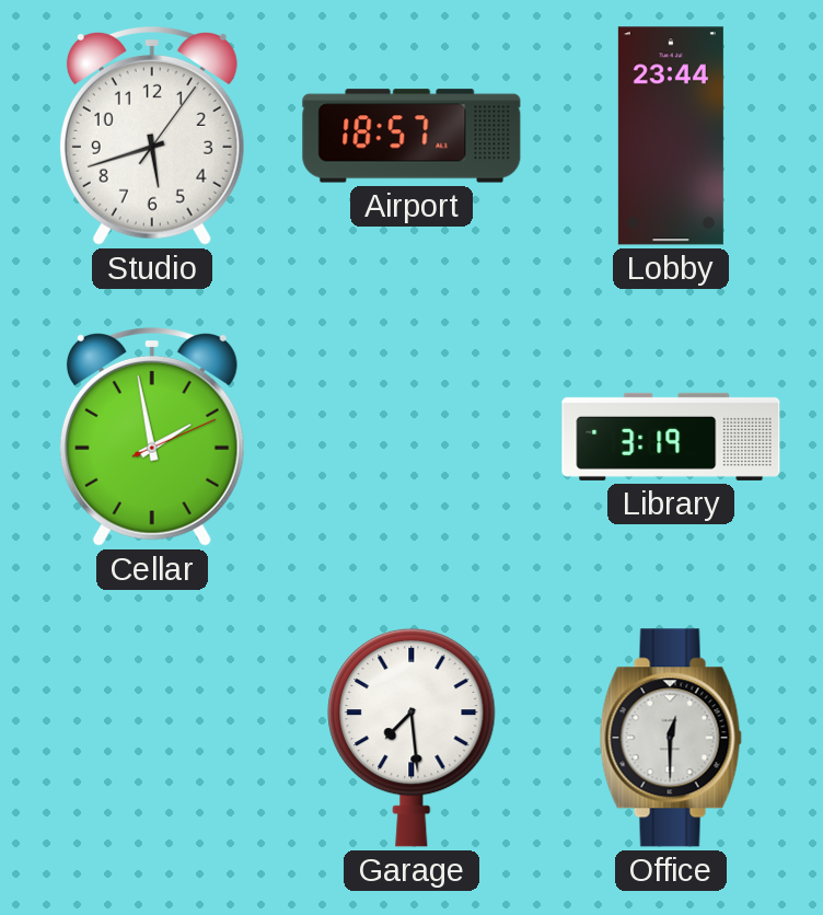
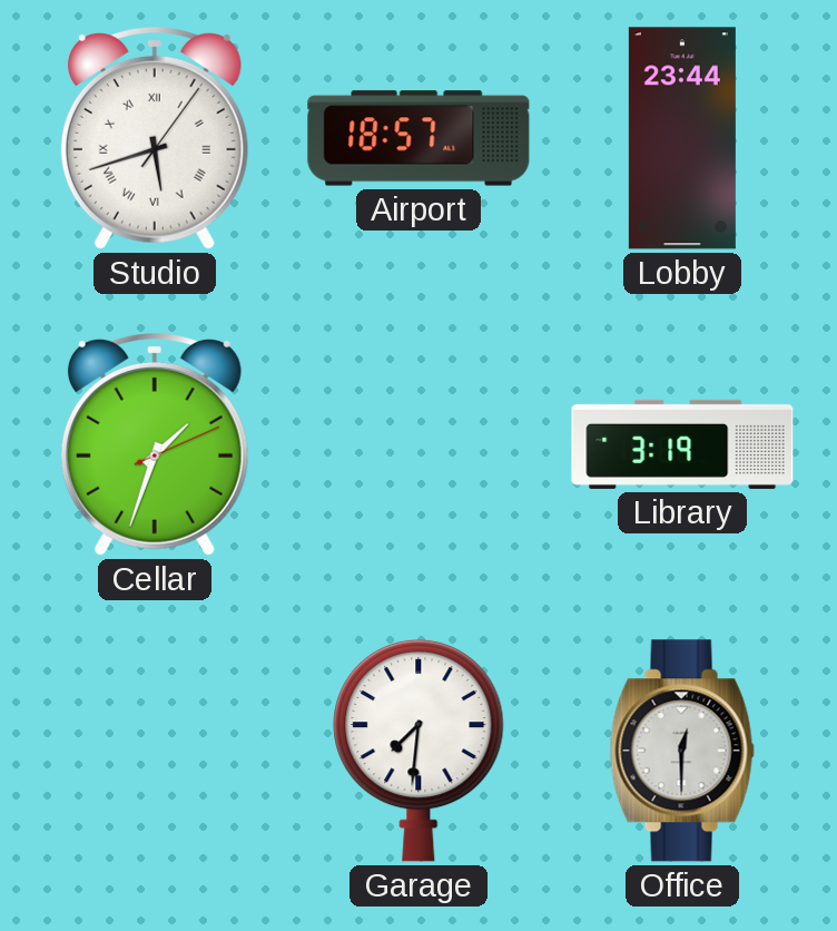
Studio numerals: Arabic -> Roman (155, 138)
Cellar: 1:58 -> 1:33 (155, 444)
Garage: 7:29 -> 7:31 (418, 751)
